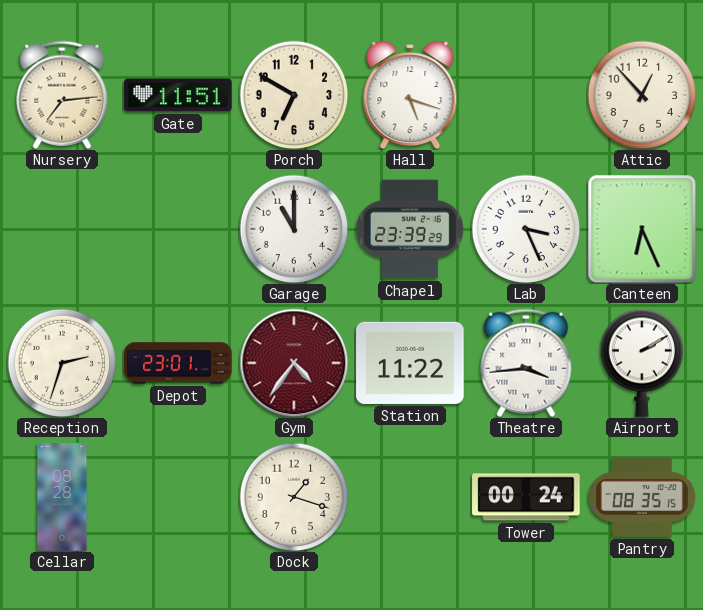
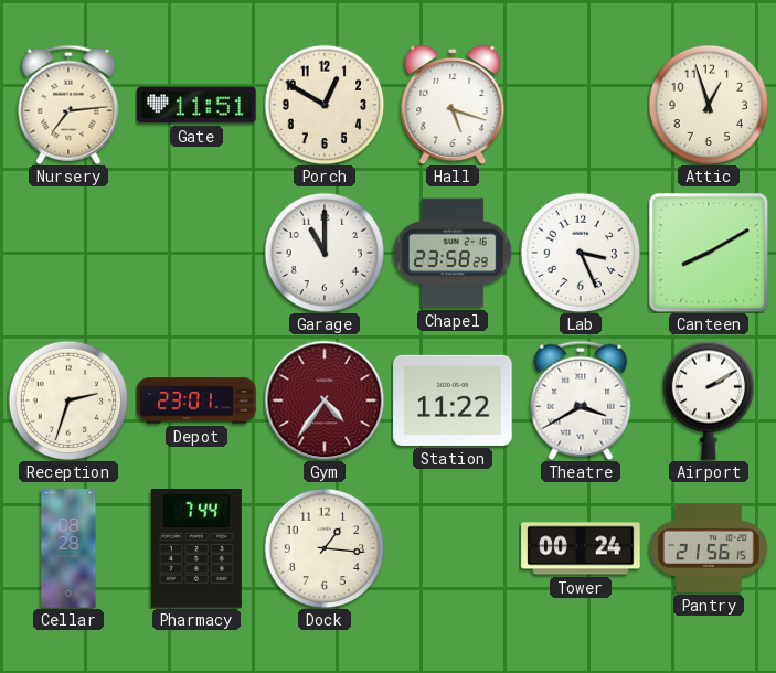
Porch: 6:50 -> 12:50 (325, 105)
Attic: 12:53 -> 12:57 (709, 105)
Chapel: 23:39 -> 23:58 (454, 253)
Canteen: 6:26 -> 8:10 (709, 253)
Theatre: 3:44 -> 3:40 (581, 400)
Pharmacy: none -> 7:44 (196, 548)
Dock: 1:18 -> 1:16 (325, 548)
Pantry: 08:35 -> 21:56 (709, 548)
